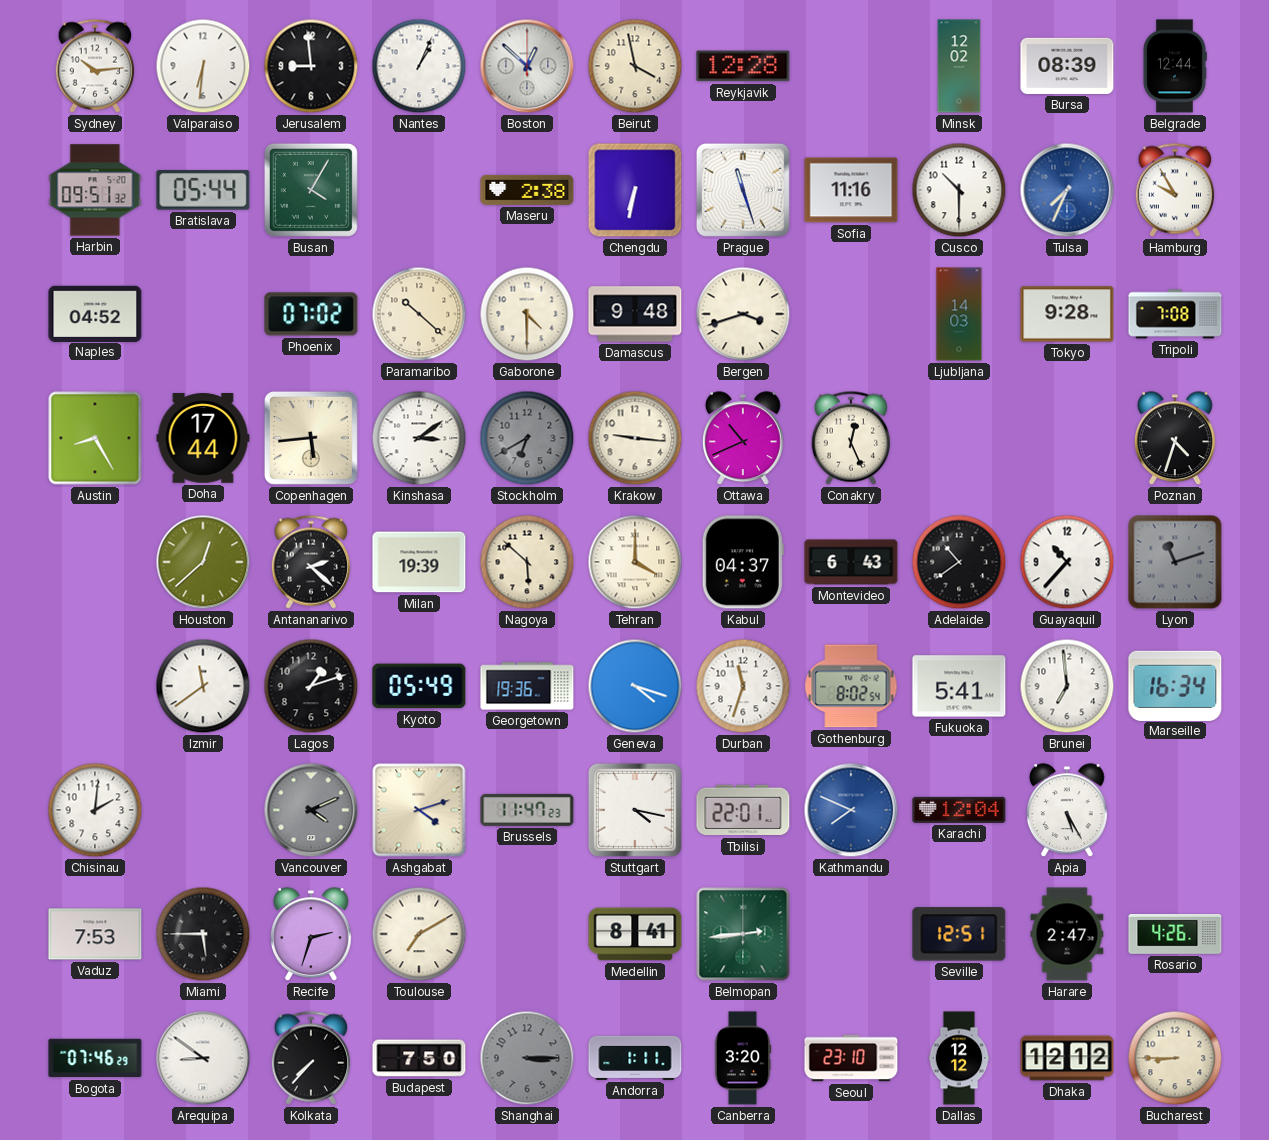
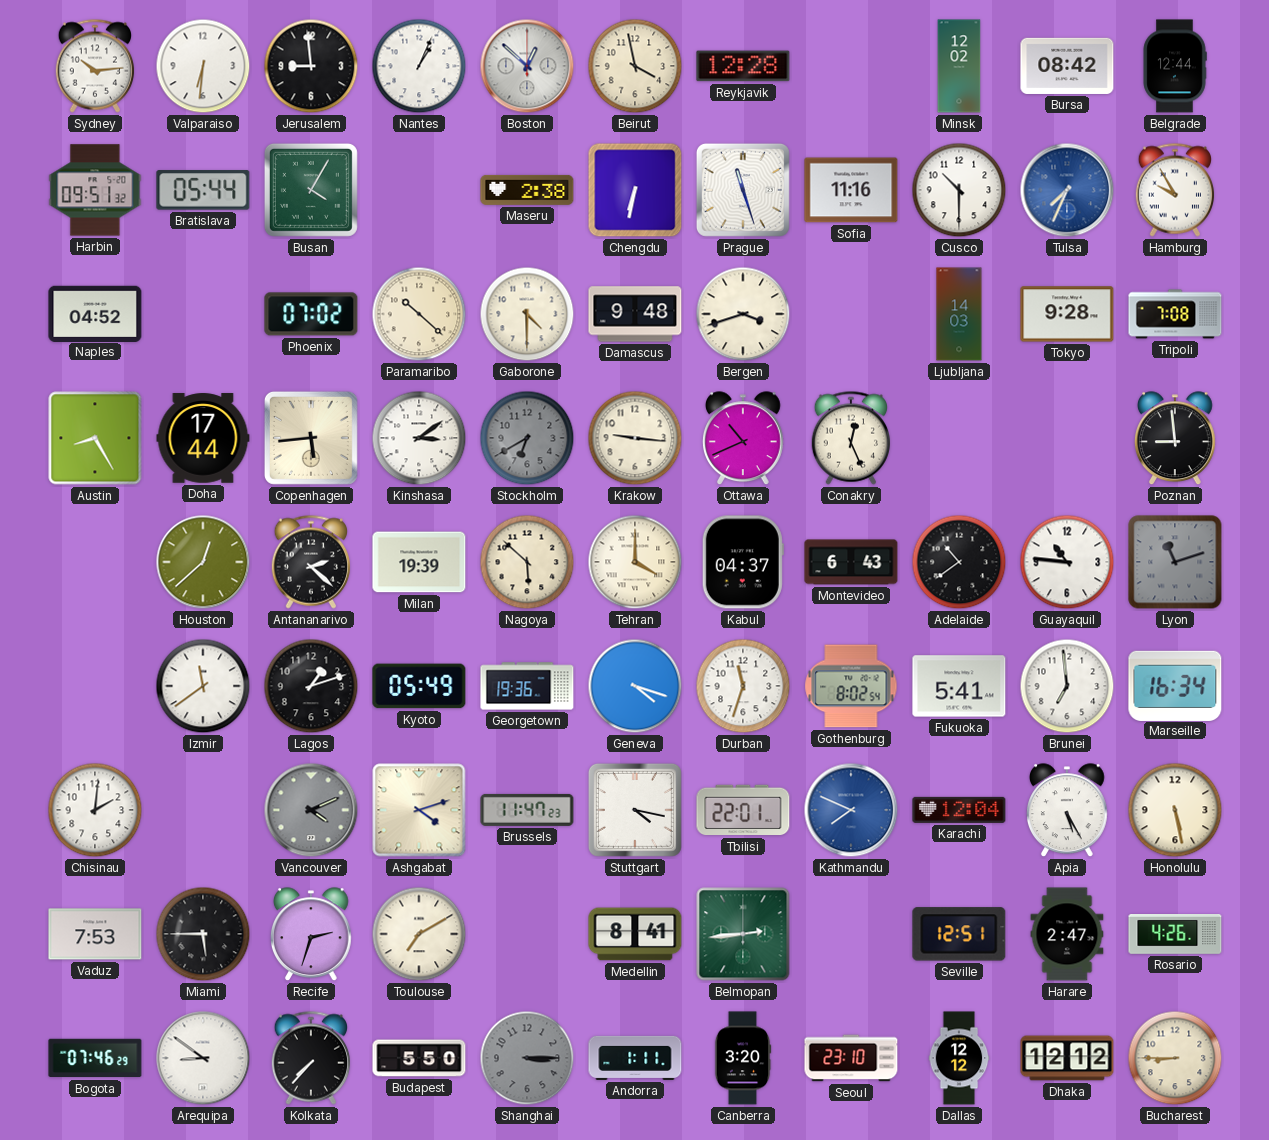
Bursa: 08:39 -> 08:42 (1067, 66)
Poznan: 4:33 -> 8:59 (1176, 439)
Guayaquil: 10:37 -> 10:46 (1067, 562)
Honolulu: none -> 5:28 (1175, 810)
Budapest: 7:50 -> 5:50 (419, 1058)
